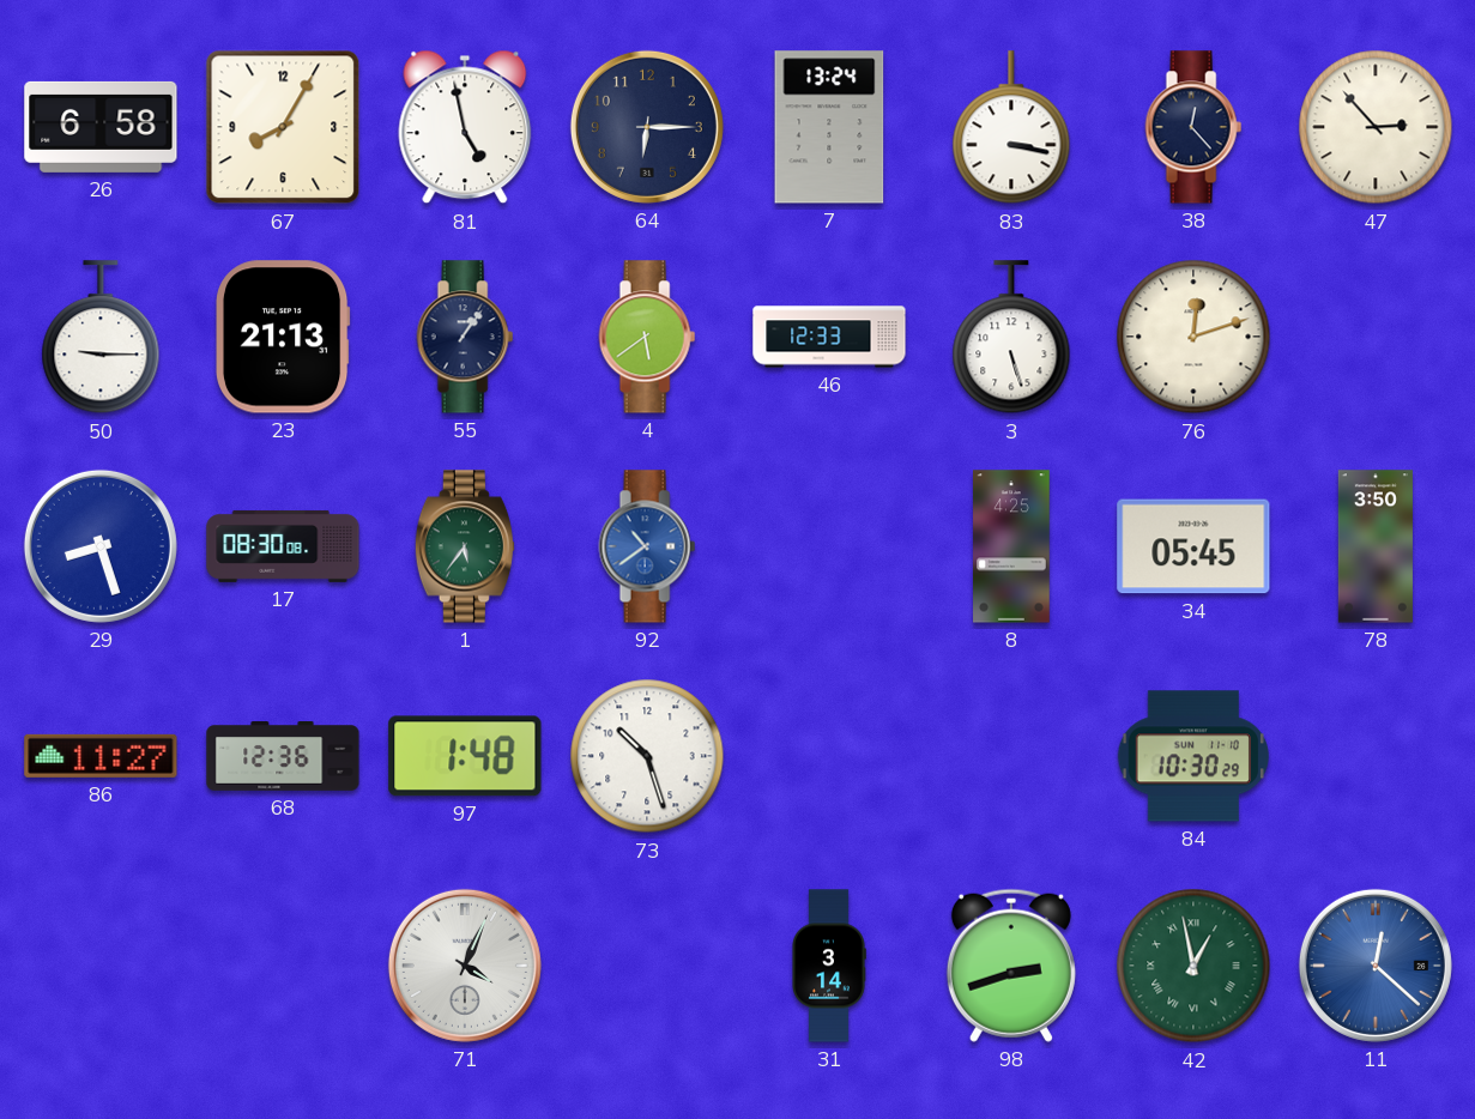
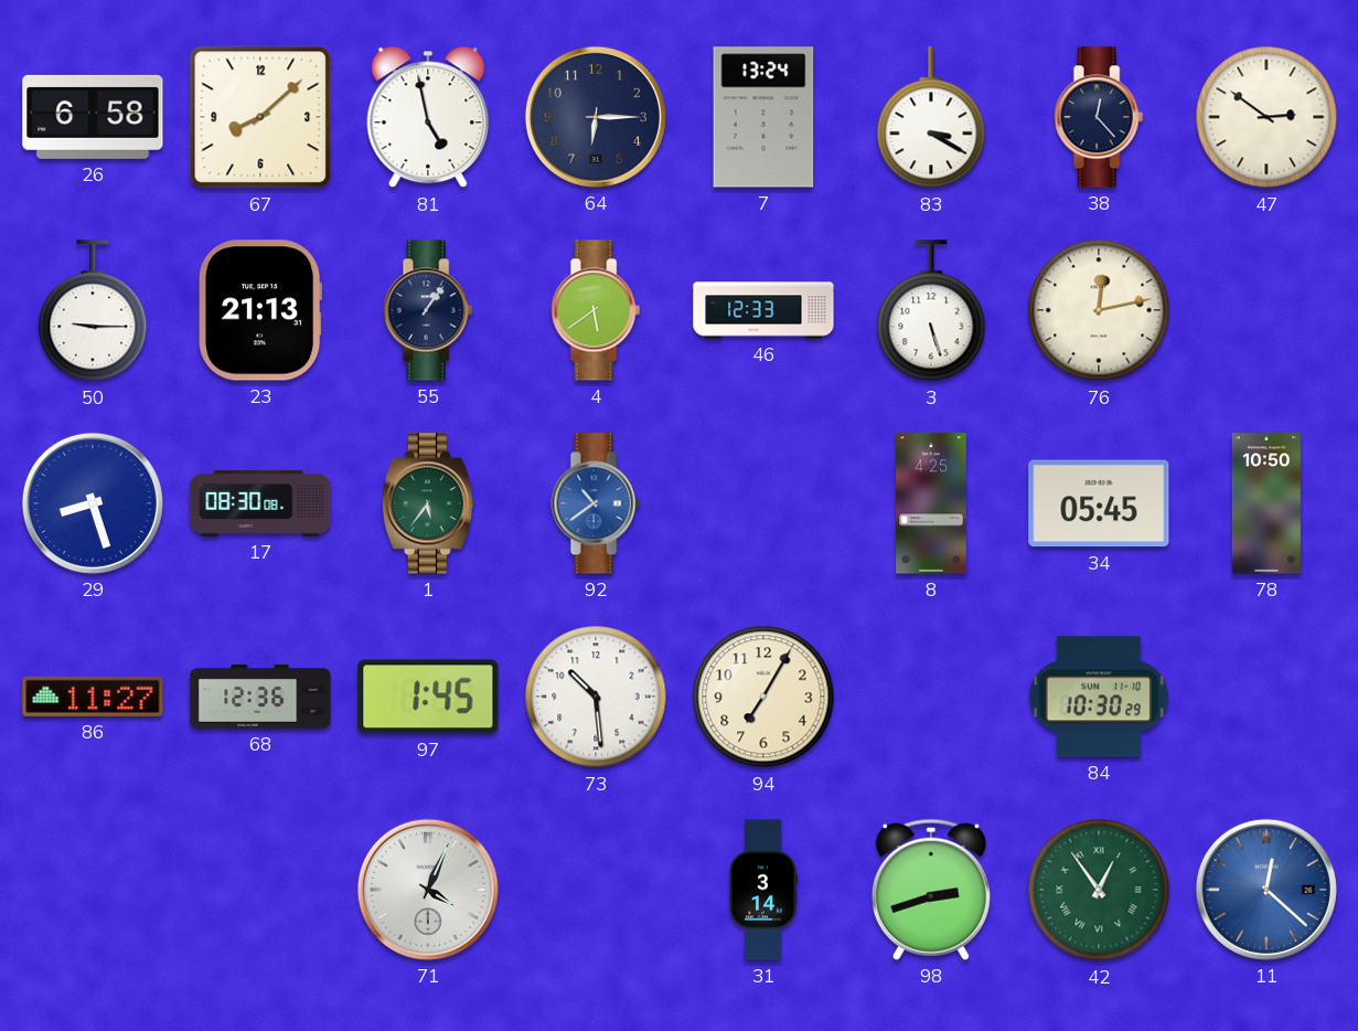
67: 8:05 -> 8:08 (260, 117)
83: 3:17 -> 3:20 (931, 118)
47: 2:53 -> 2:51 (1266, 117)
76: 12:12 -> 12:13 (1099, 310)
78: 3:50 -> 10:50 (1266, 503)
97: 1:48 -> 1:45 (428, 697)
73: 10:27 -> 10:29 (596, 697)
94: none -> 7:05 (763, 697)
42: 12:58 -> 12:54 (1099, 890)
